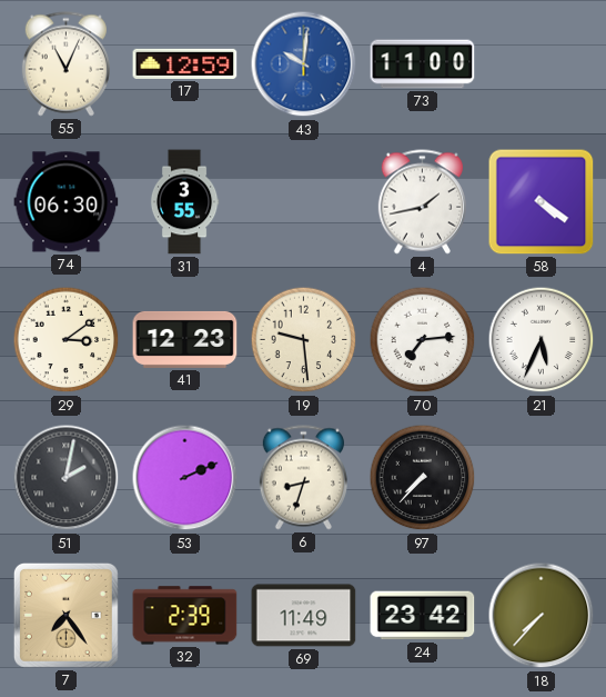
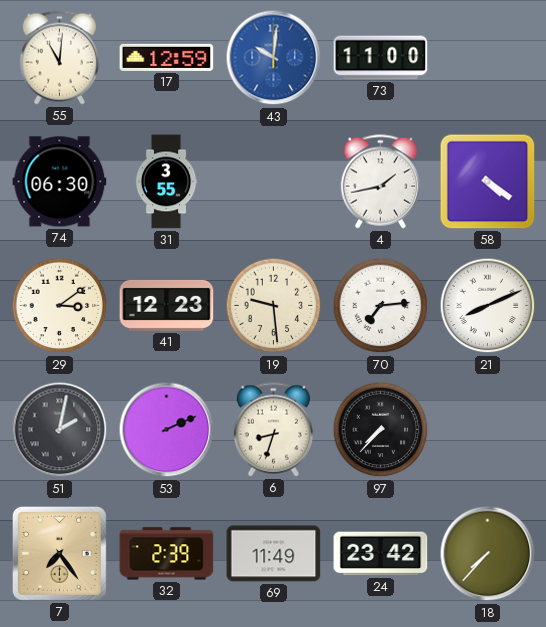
55: 11:04 -> 11:01 (59, 58)
21: 5:34 -> 8:11 (488, 306)
